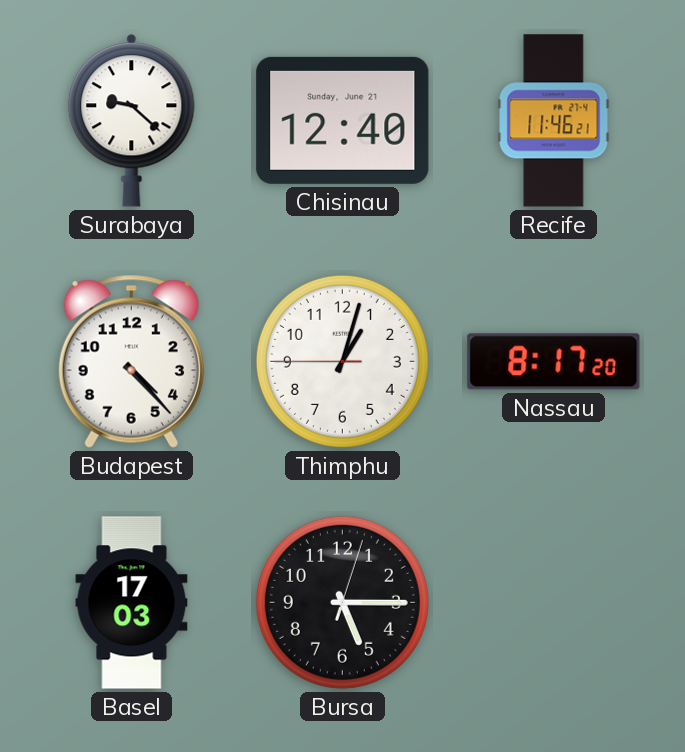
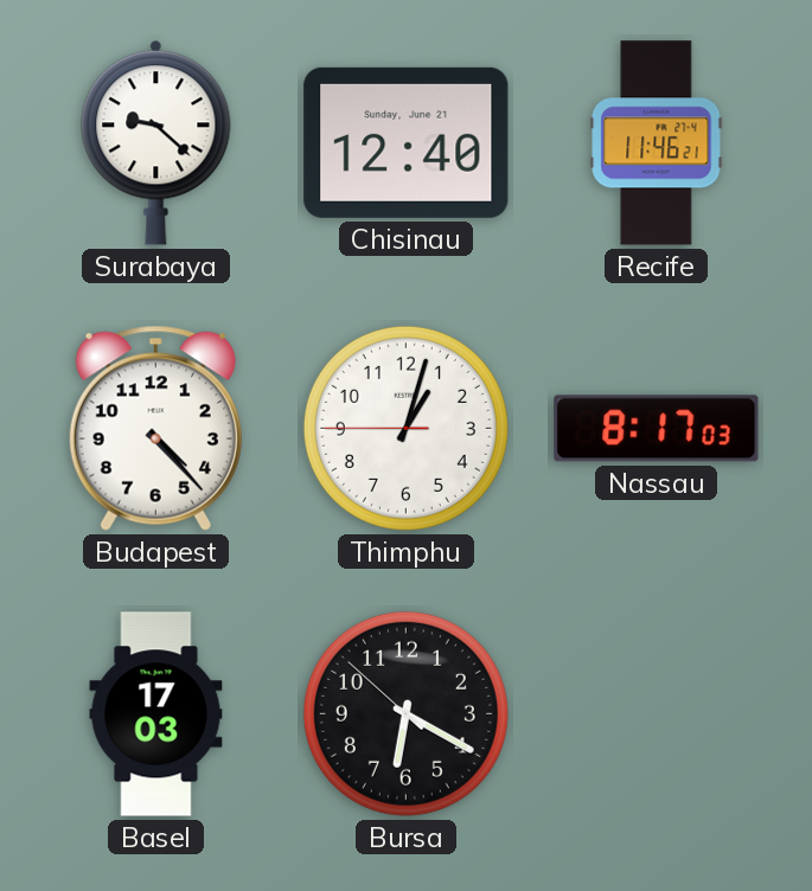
Nassau: 8:17:20 -> 8:17:03 (657, 429)
Bursa: 5:15 -> 6:19 (405, 713)
